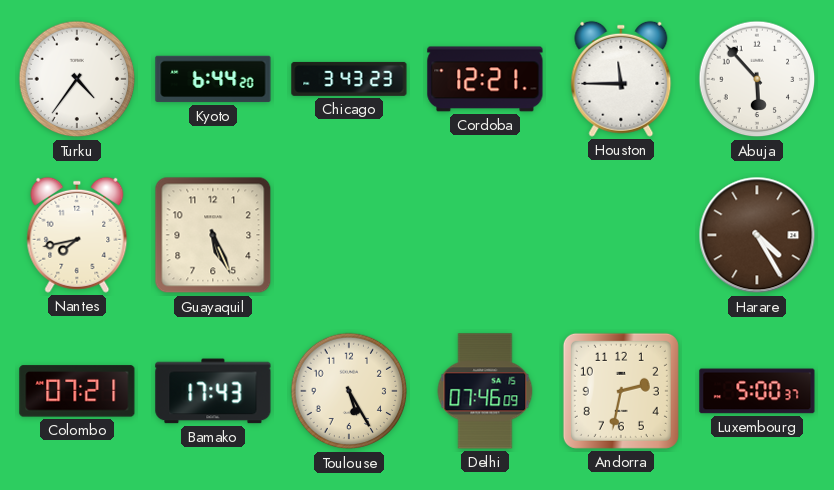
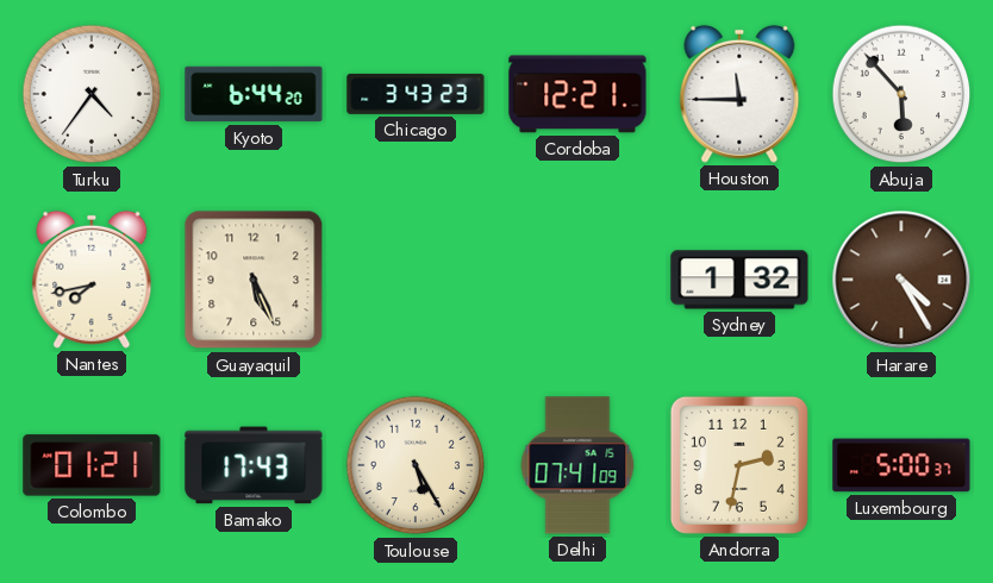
Sydney: none -> 1:32 (739, 280)
Colombo: 07:21 -> 01:21 (92, 465)
Delhi: 07:46 -> 07:41 (577, 465)
